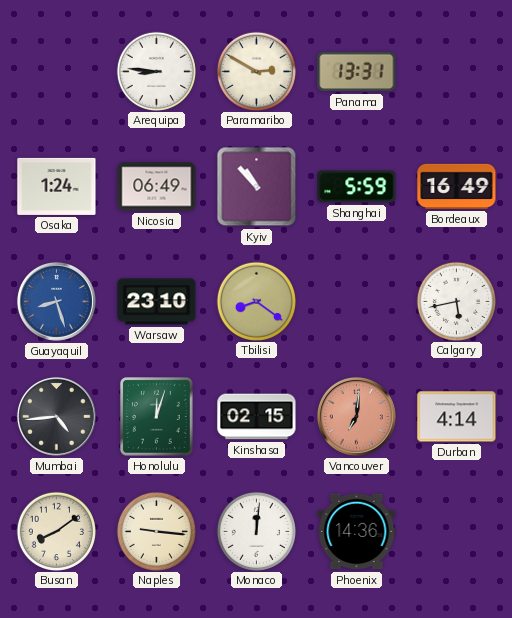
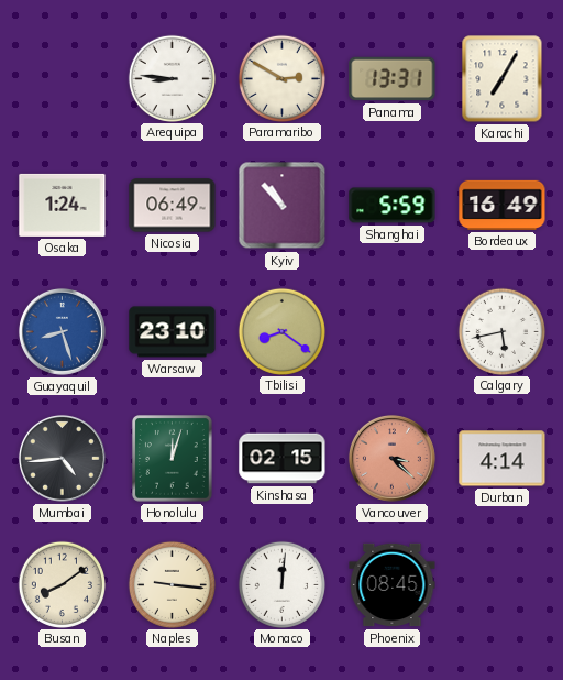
Karachi: none -> 7:05 (503, 79)
Vancouver: 7:01 -> 3:22 (391, 458)
Phoenix: 14:36 -> 08:45 (393, 585)
